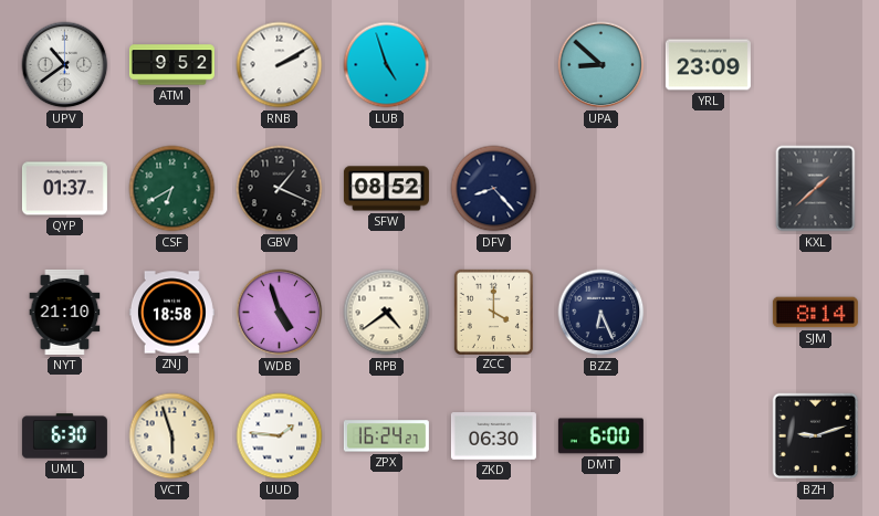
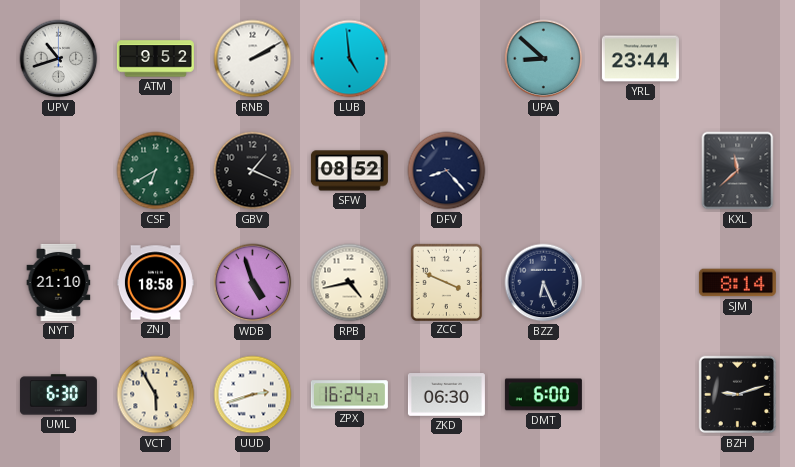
UPV: 10:39 -> 10:42 (59, 59)
LUB: 4:57 -> 4:59 (350, 59)
YRL: 23:09 -> 23:44 (640, 59)
QYP: 01:37 -> none (64, 189)
KXL: 1:38 -> 11:38 (738, 171)
RPB: 4:39 -> 4:43 (350, 283)
ZCC: 4:00 -> 3:49 (446, 282)
VCT: 5:57 -> 5:55 (156, 395)
UUD: 1:46 -> 2:42 (253, 395)
